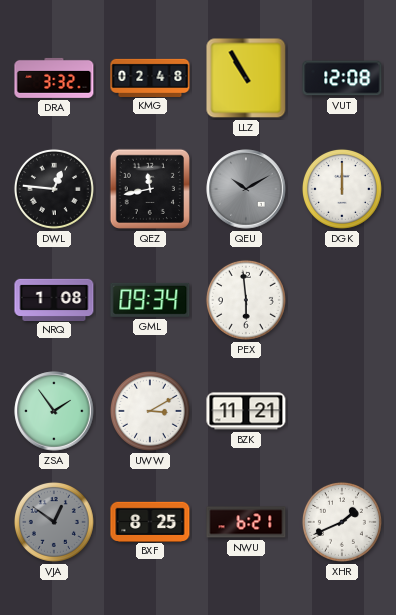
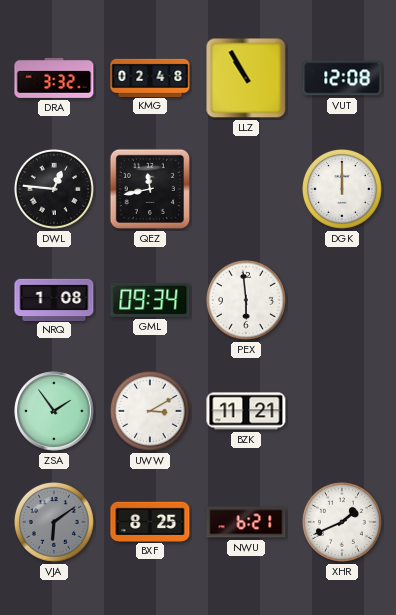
QEU: 10:10 -> none (246, 189)
VJA: 12:51 -> 6:09 (54, 522)
